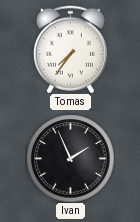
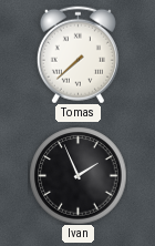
Tomas: 7:36 -> 7:38 (77, 54)
